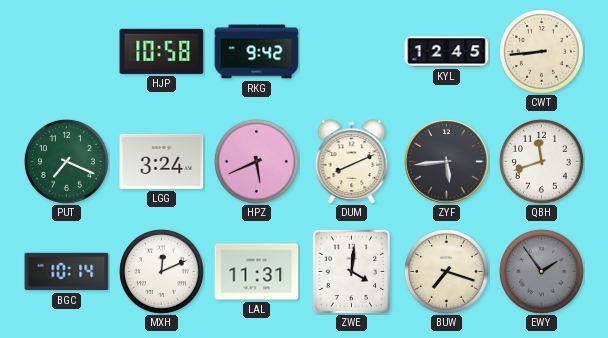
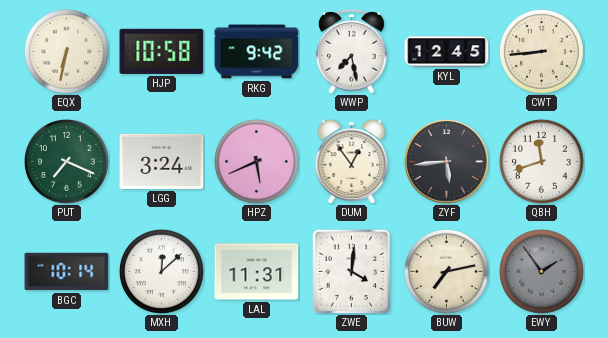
EQX: none -> 6:32 (66, 51)
WWP: none -> 7:28 (352, 52)
DUM: 8:11 -> 12:54 (352, 162)
MXH: 12:11 -> 12:08 (161, 271)
BUW: 7:18 -> 7:13 (446, 271)
